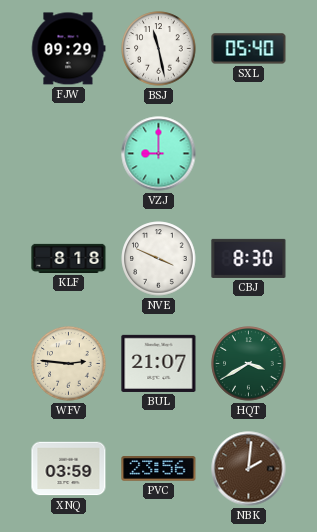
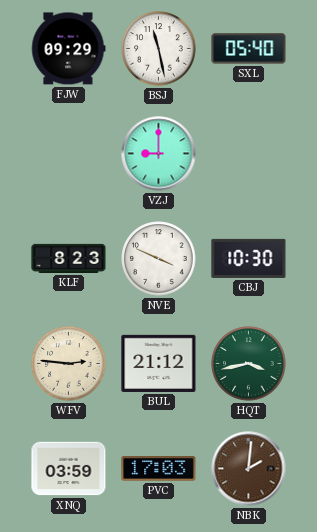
KLF: 8:18 -> 8:23 (69, 258)
CBJ: 8:30 -> 10:30 (249, 258)
BUL: 21:07 -> 21:12 (159, 363)
HQT: 3:40 -> 3:43 (249, 364)
PVC: 23:56 -> 17:03 (159, 469)
